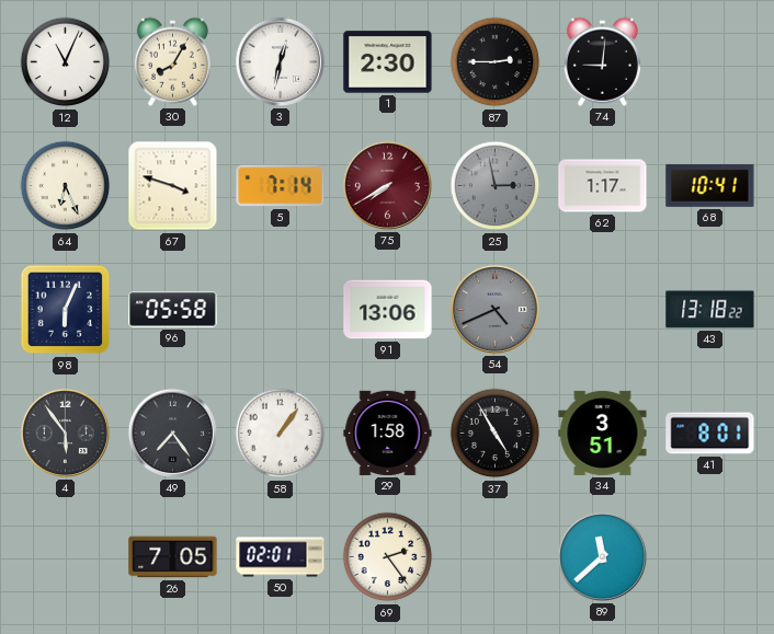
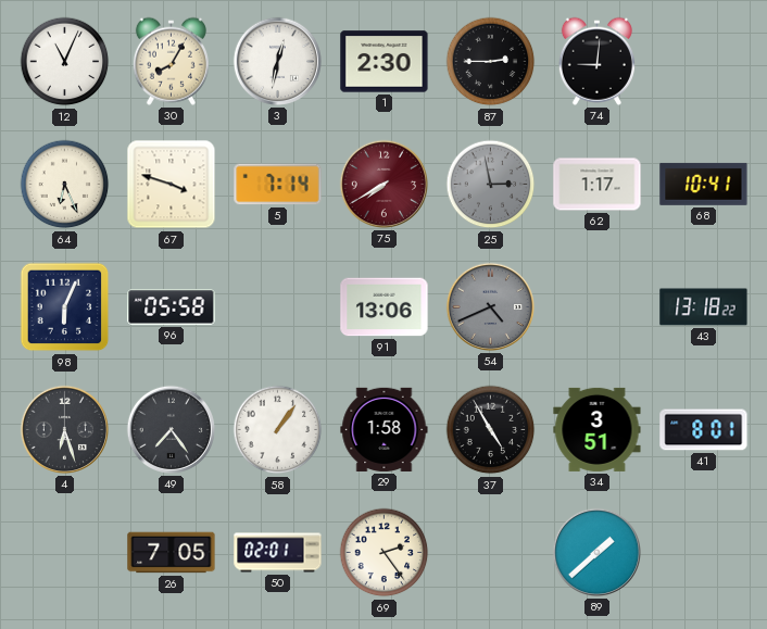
4: 5:54 -> 6:27 (64, 429)
89: 11:38 -> 1:38 (596, 552)
